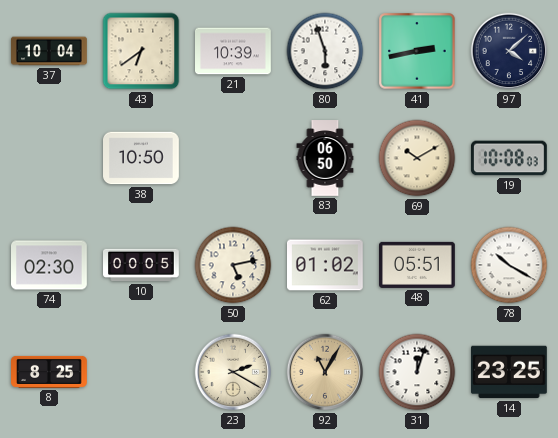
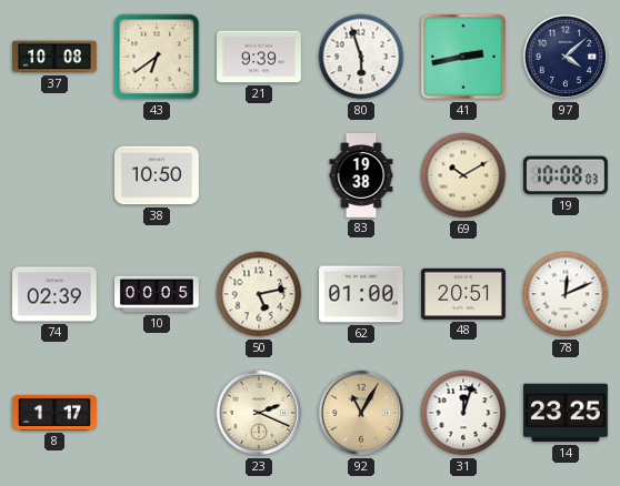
37: 10:04 -> 10:08 (54, 57)
21: 10:39 -> 9:39 (260, 57)
83: 06:50 -> 19:38 (361, 175)
74: 02:30 -> 02:39 (56, 294)
62: 01:02 -> 01:00 (362, 294)
48: 05:51 -> 20:51 (464, 294)
78: 10:20 -> 12:11 (566, 294)
8: 8:25 -> 1:17 (56, 413)
23: 2:20 -> 2:19 (259, 413)
